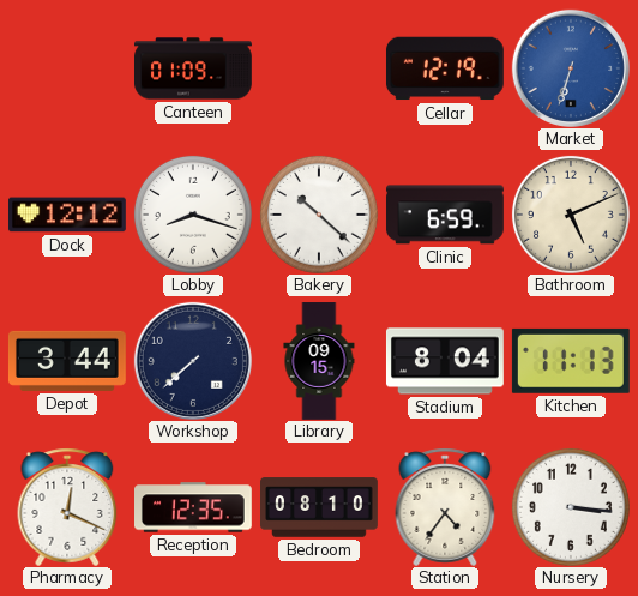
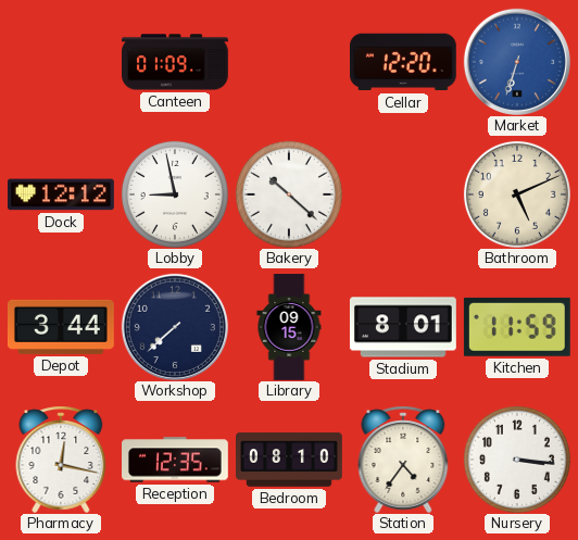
Cellar: 12:19 -> 12:20 (403, 62)
Lobby: 8:18 -> 8:58 (175, 194)
Clinic: 6:59 -> none (445, 215)
Stadium: 8:04 -> 8:01 (403, 327)
Kitchen: 11:13 -> 11:59 (517, 327)
Pharmacy: 12:19 -> 12:17 (61, 460)
